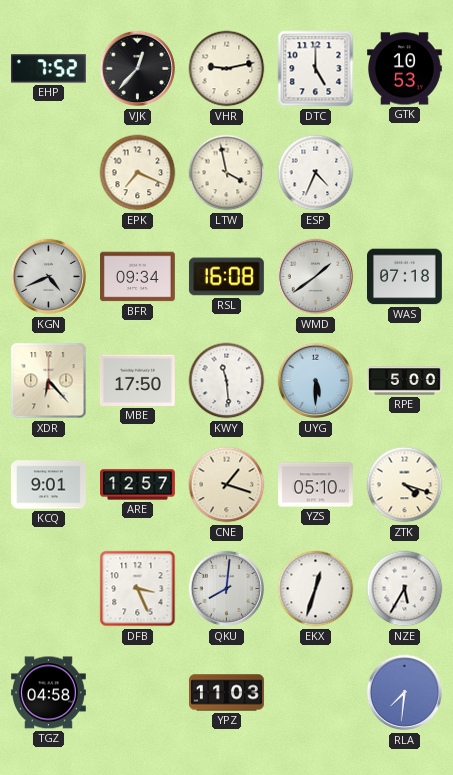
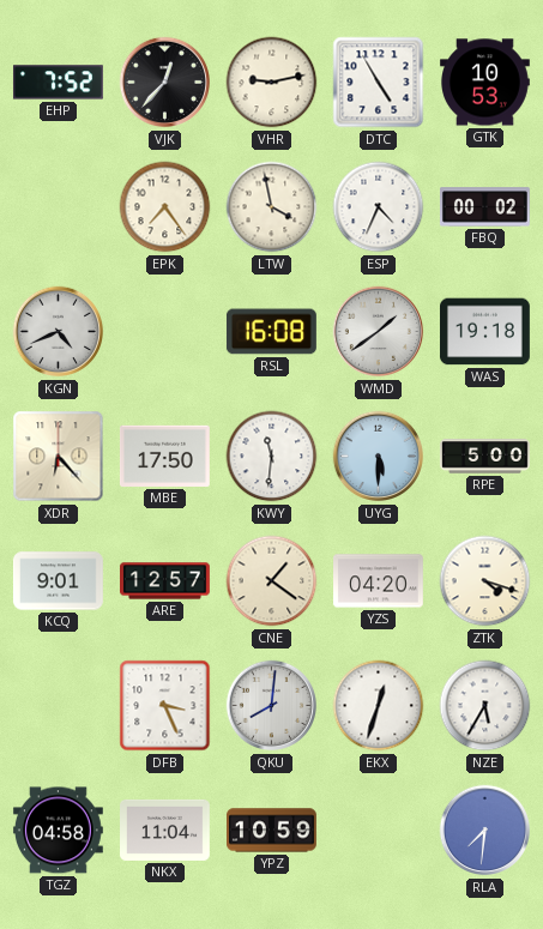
DTC: 5:00 -> 4:55 (379, 83)
EPK: 7:19 -> 7:24 (165, 207)
FBQ: none -> 00:02 (485, 207)
BFR: 09:34 -> none (138, 277)
WAS: 07:18 -> 19:18 (485, 332)
KWY: 11:29 -> 11:31 (272, 457)
CNE: 1:18 -> 1:21 (272, 581)
YZS: 05:10 -> 04:20 (379, 581)
NKX: none -> 11:04 (165, 830)
YPZ: 11:03 -> 10:59 (272, 831)
